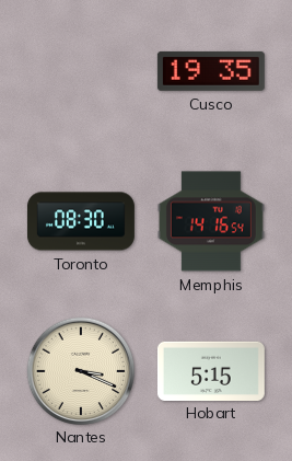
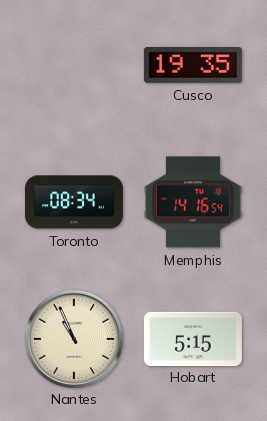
Toronto: 08:30 -> 08:34 (74, 202)
Nantes: 3:19 -> 10:56 (73, 338)
